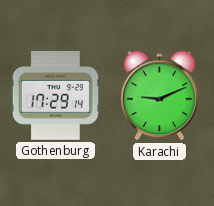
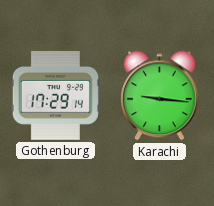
Karachi: 9:11 -> 9:16 (160, 96)
